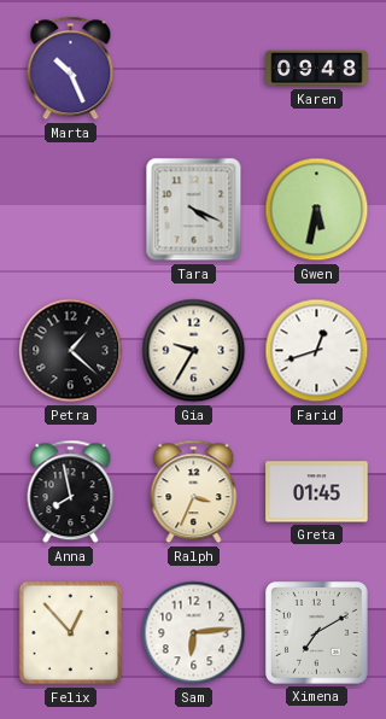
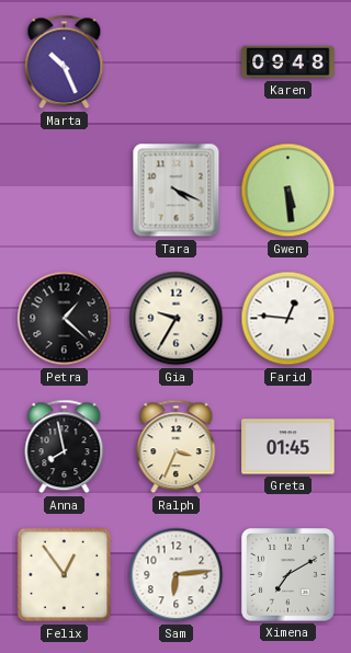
Gwen: 5:32 -> 5:29 (288, 191)
Farid: 12:42 -> 12:46 (288, 319)
Felix: 12:53 -> 12:54 (65, 575)
